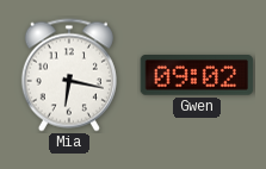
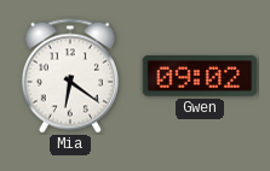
Mia: 6:17 -> 6:21 (70, 76)
